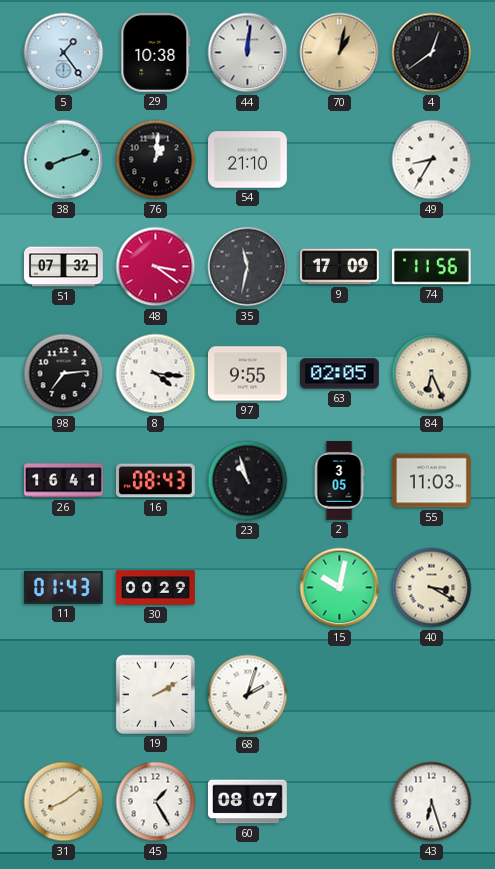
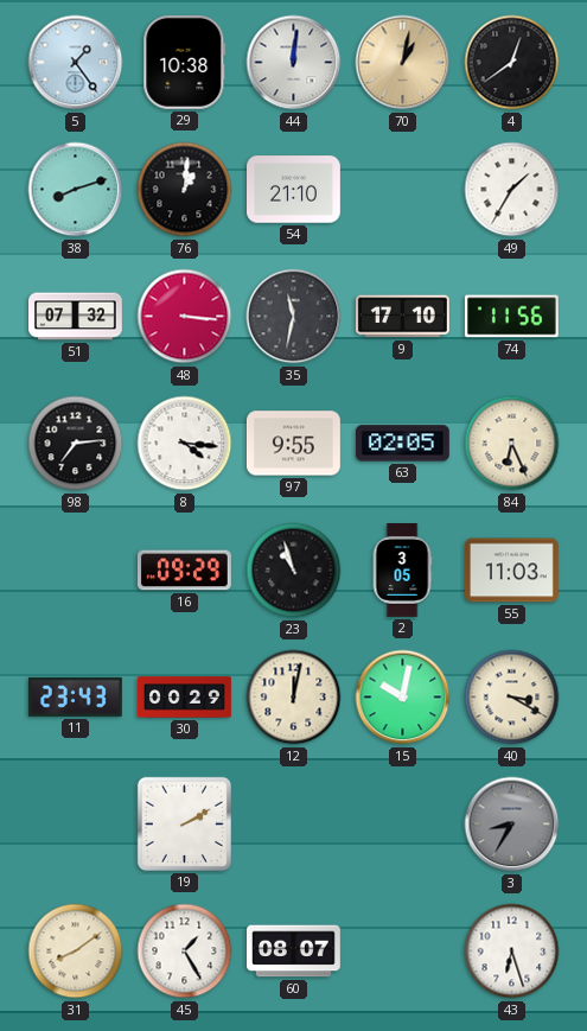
49: 8:35 -> 1:35 (512, 190)
48: 3:21 -> 3:16 (185, 317)
9: 17:09 -> 17:10 (403, 317)
26: 16:41 -> none (64, 481)
16: 08:43 -> 09:29 (185, 571)
11: 01:43 -> 23:43 (75, 696)
12: none -> 12:02 (294, 698)
68: 2:03 -> none (248, 695)
3: none -> 8:35 (512, 825)
